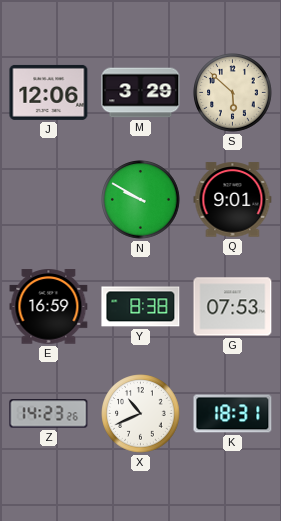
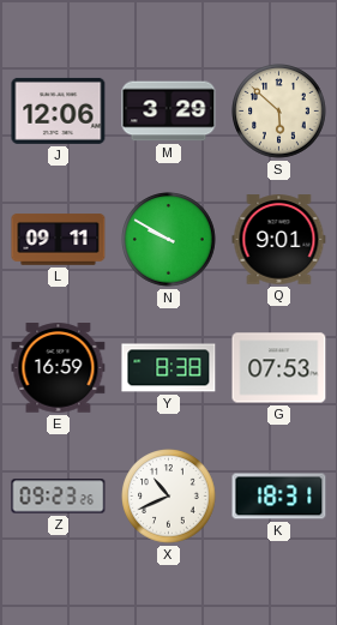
L: none -> 09:11 (59, 240)
Z: 14:23 -> 09:23 (59, 497)
